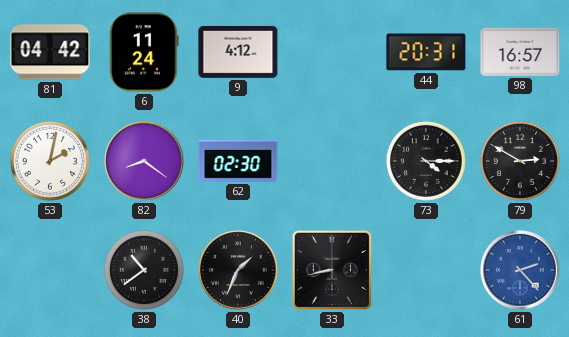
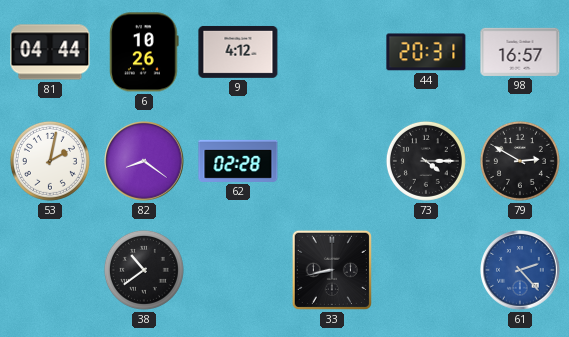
81: 04:42 -> 04:44 (50, 52)
6: 11:24 -> 10:26 (144, 52)
62: 02:30 -> 02:28 (238, 161)
40: 1:34 -> none (238, 270)
